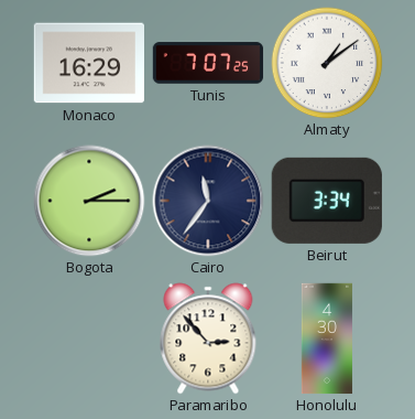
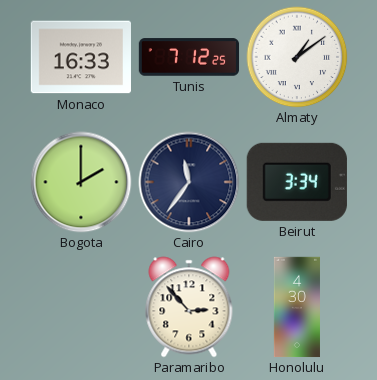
Monaco: 16:29 -> 16:33 (80, 57)
Tunis: 7:07 -> 7:12 (189, 57)
Bogota: 2:15 -> 2:00 (81, 182)
